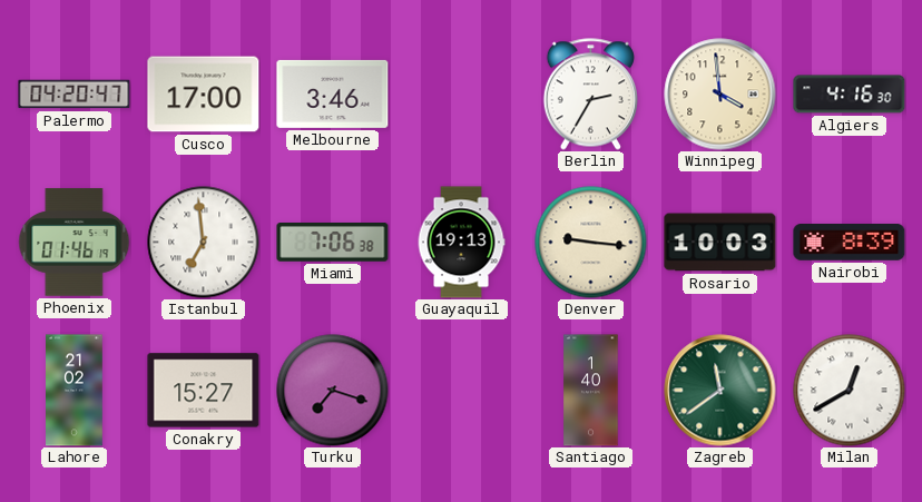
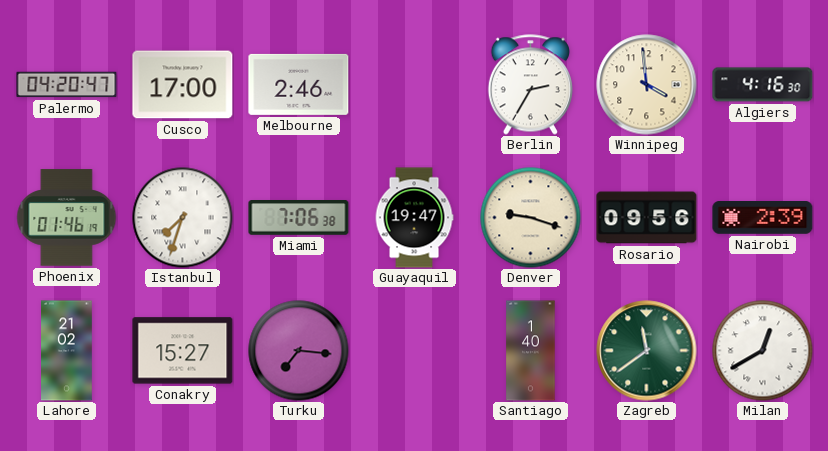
Melbourne: 3:46 -> 2:46 (299, 84)
Istanbul: 6:59 -> 7:33 (183, 218)
Guayaquil: 19:13 -> 19:47 (414, 218)
Denver: 9:16 -> 9:18 (531, 218)
Rosario: 10:03 -> 09:56 (647, 218)
Nairobi: 8:39 -> 2:39 (763, 218)
Turku: 7:18 -> 7:16 (299, 351)
